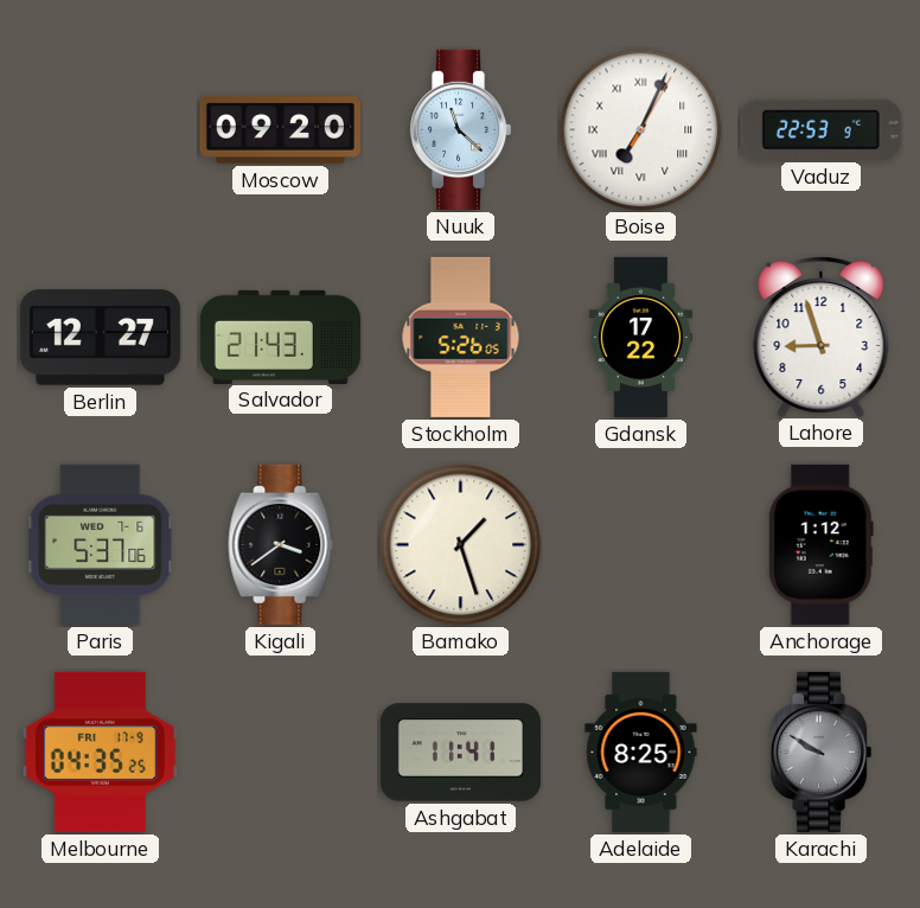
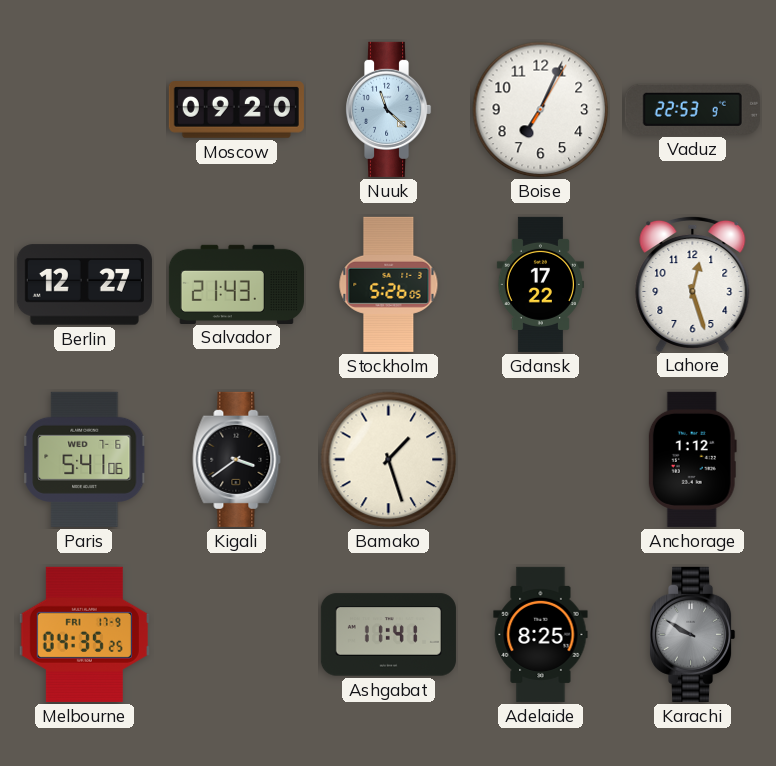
Boise numerals: Roman -> Arabic (541, 110)
Lahore: 8:57 -> 12:27 (693, 283)
Paris: 5:37 -> 5:41 (85, 459)
